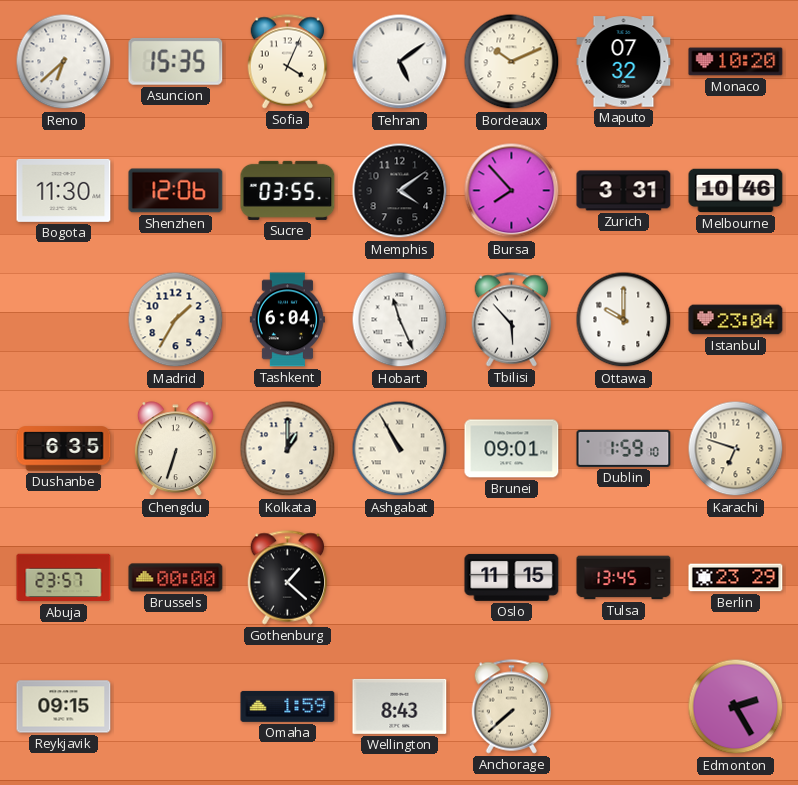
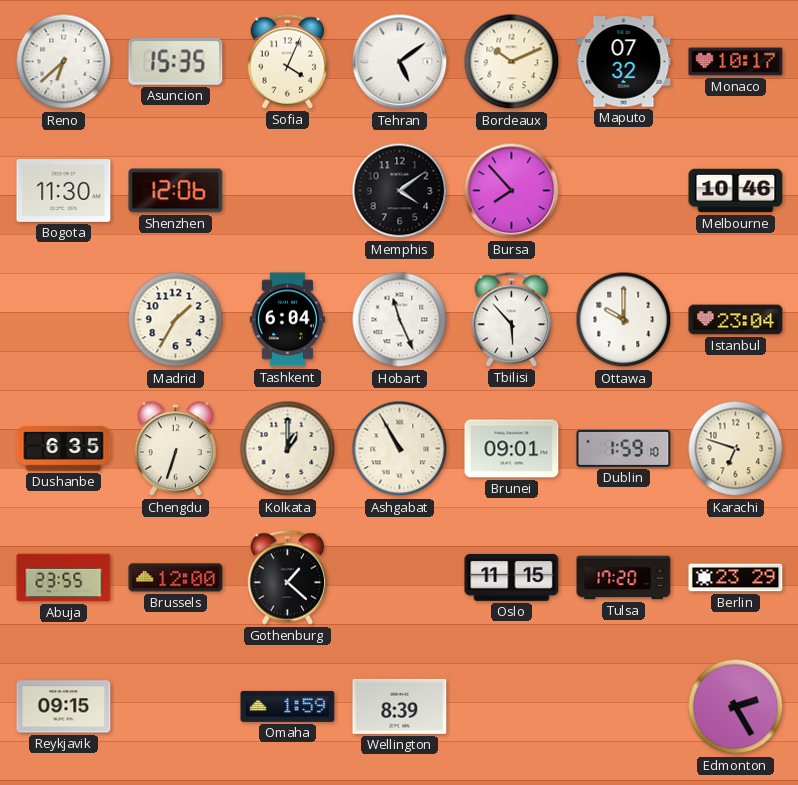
Monaco: 10:20 -> 10:17 (736, 62)
Sucre: 03:55 -> none (288, 190)
Zurich: 3:31 -> none (624, 191)
Abuja: 23:57 -> 23:55 (64, 578)
Brussels: 00:00 -> 12:00 (176, 578)
Tulsa: 13:45 -> 17:20 (624, 578)
Wellington: 8:43 -> 8:39 (400, 706)
Anchorage: 7:38 -> none (512, 707)
